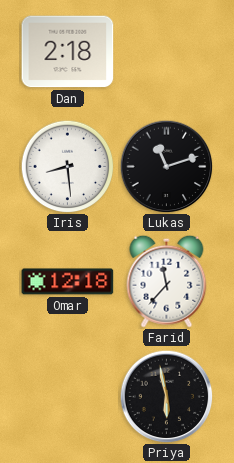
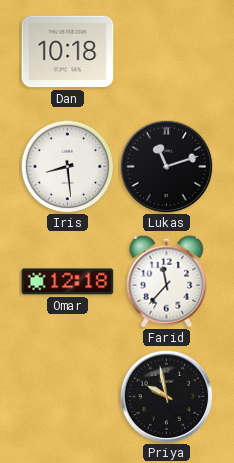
Dan: 2:18 -> 10:18 (68, 52)
Priya: 5:58 -> 9:58 (166, 396)
